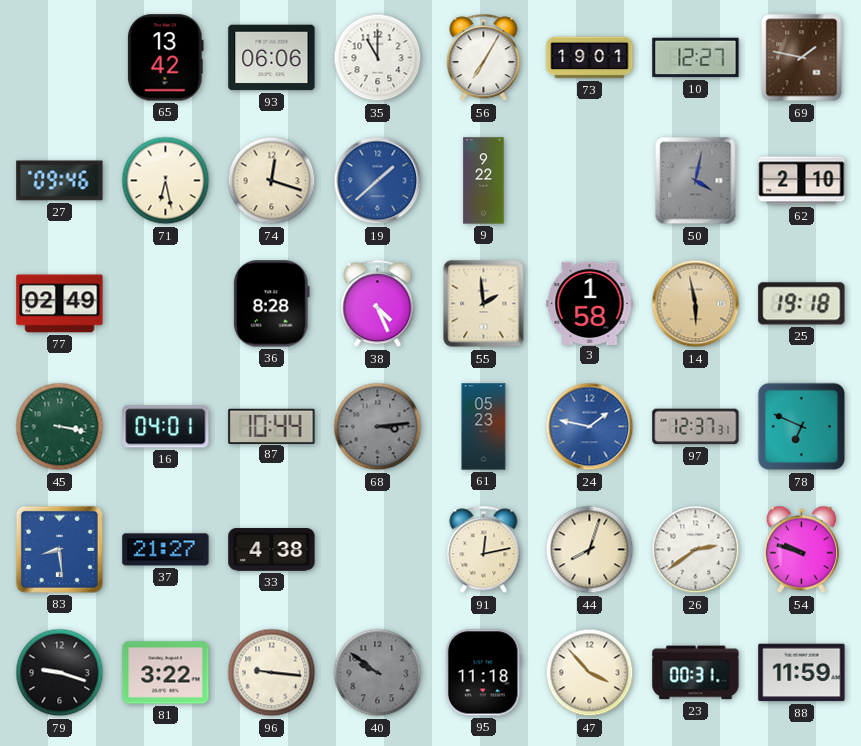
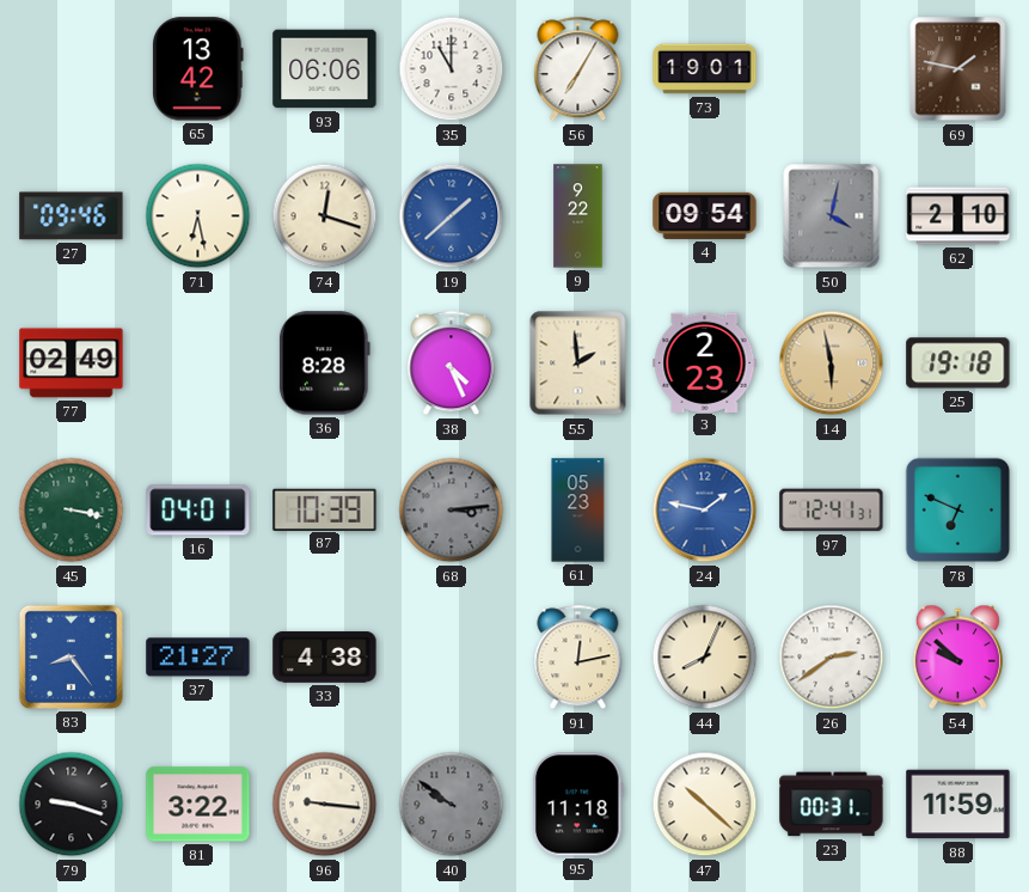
10: 12:27 -> none (696, 58)
4: none -> 09:54 (705, 215)
3: 1:58 -> 2:23 (705, 362)
87: 10:44 -> 10:39 (325, 509)
97: 12:37 -> 12:41 (832, 511)
83: 8:29 -> 8:24 (71, 656)
44: 8:03 -> 8:04 (705, 658)
54: 9:48 -> 9:52 (957, 658)
47: 3:53 -> 10:22 (705, 805)
